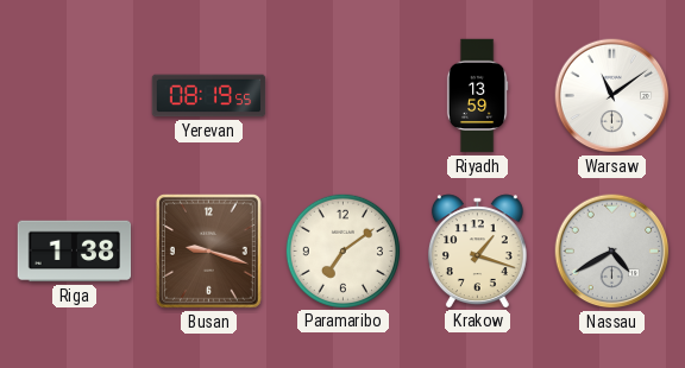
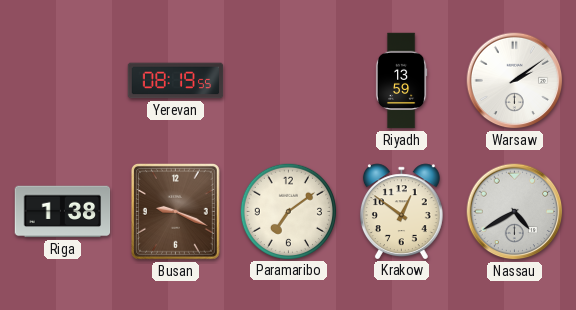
Warsaw: 11:09 -> 2:09 (515, 81)
Busan: 9:18 -> 9:19 (175, 211)
Krakow: 1:18 -> 12:51 (401, 211)
